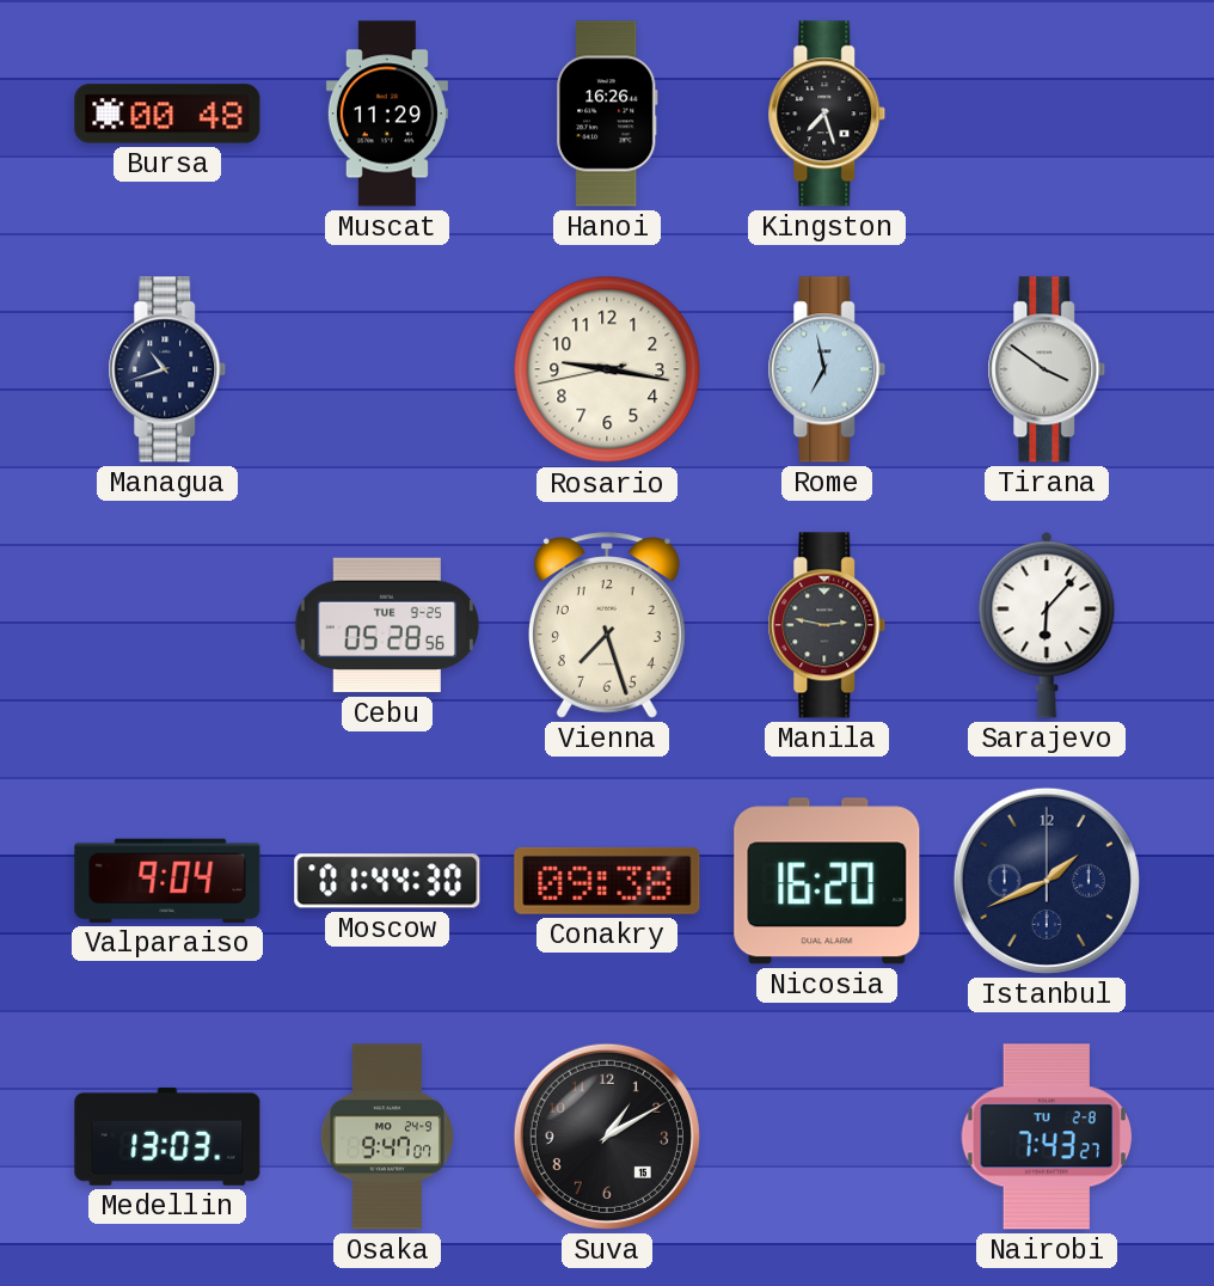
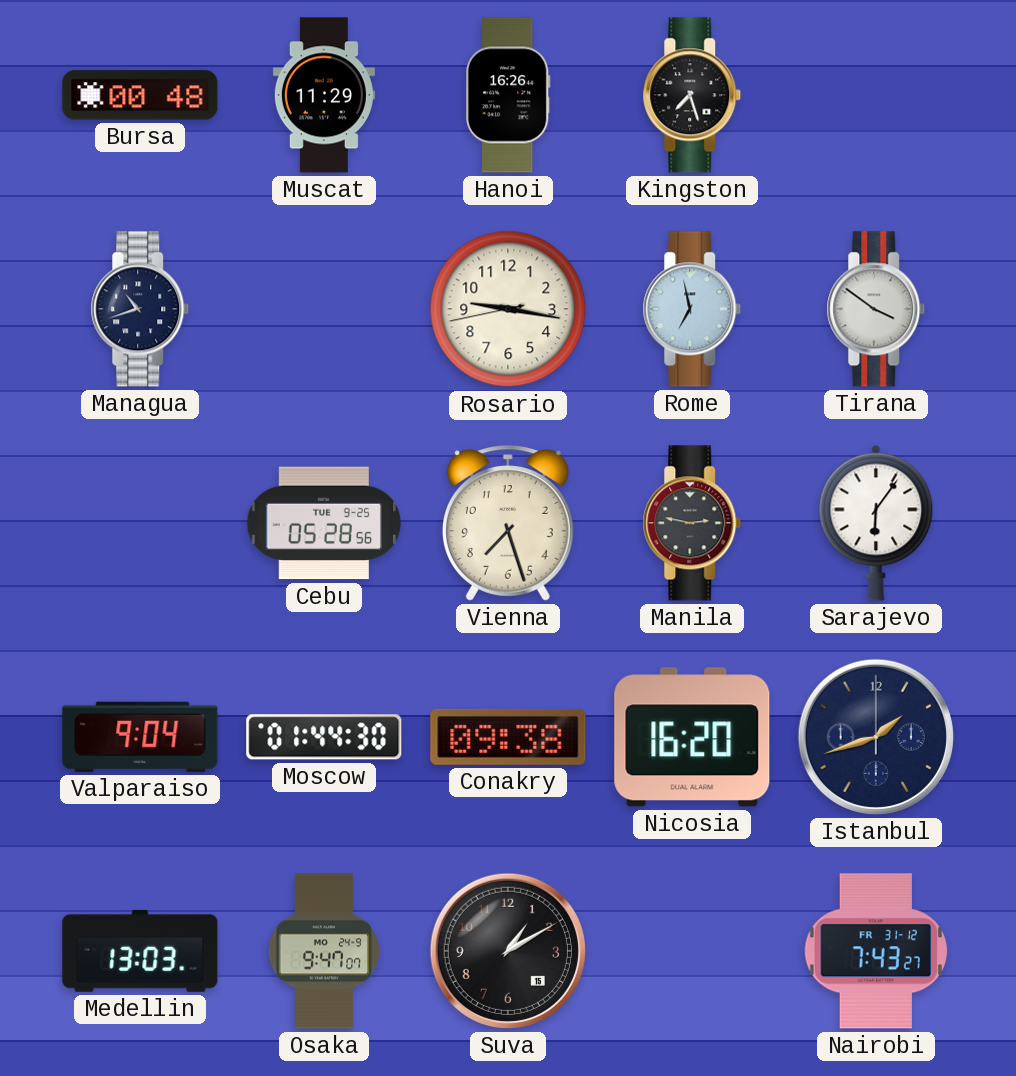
Sarajevo: 6:07 -> 6:06 (876, 523)
Istanbul: 1:41 -> 1:42 (876, 737)
Nairobi date: TU 2-8 -> FR 31-12 (876, 951)
